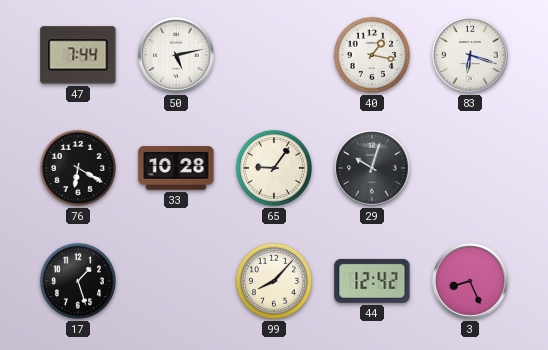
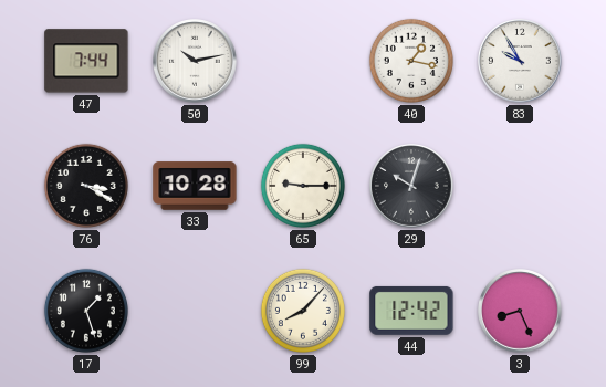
50: 5:13 -> 10:13 (195, 61)
83: 6:18 -> 9:55 (520, 61)
76: 6:20 -> 3:20 (86, 186)
65: 9:06 -> 9:15 (303, 186)
